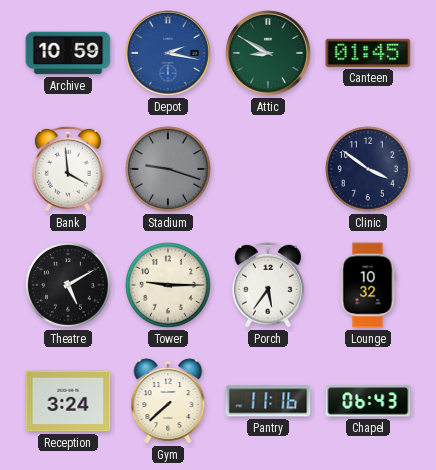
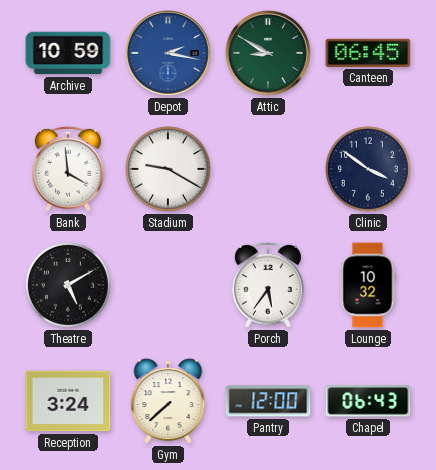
Canteen: 01:45 -> 06:45 (368, 53)
Stadium: 9:18 -> 9:20 (168, 169)
Stadium dial: grey -> white (168, 169)
Tower: 9:15 -> none (168, 285)
Pantry: 11:16 -> 12:00 (268, 401)
